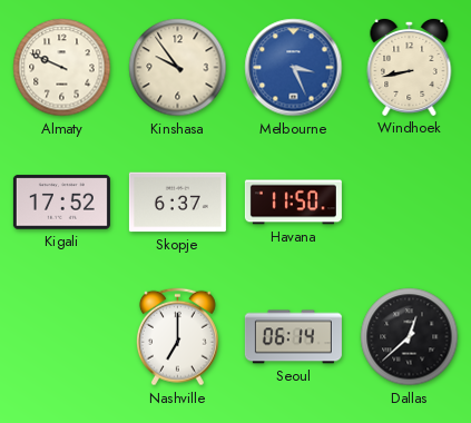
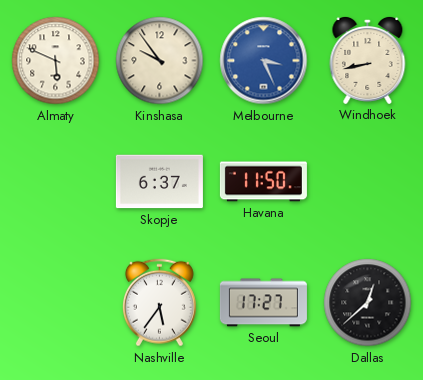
Almaty: 9:49 -> 5:49 (56, 61)
Kigali: 17:52 -> none (61, 203)
Nashville: 7:00 -> 5:36 (159, 303)
Seoul: 06:14 -> 17:27 (263, 303)
